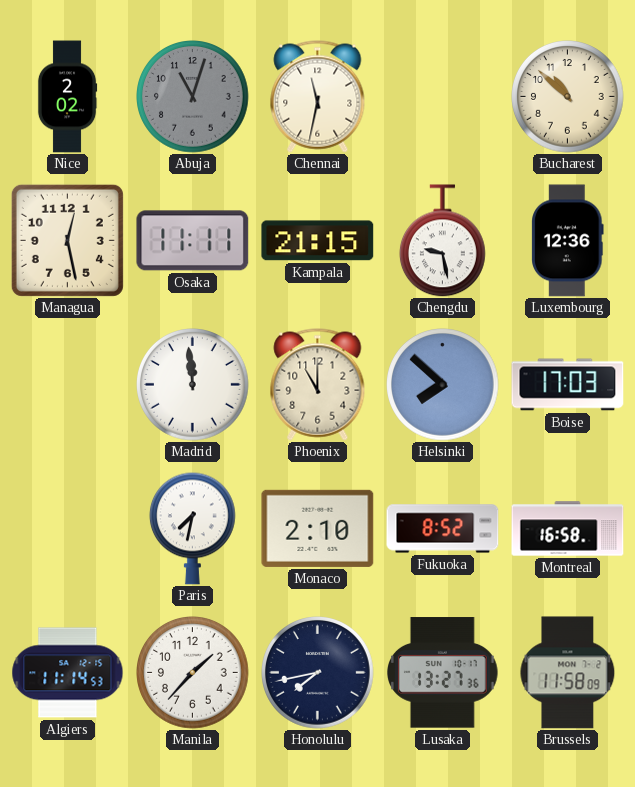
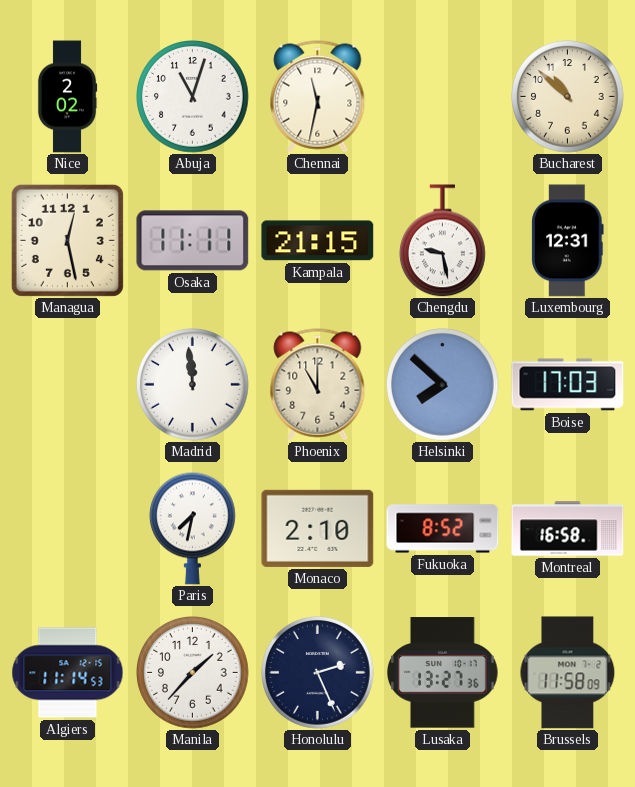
Abuja dial: grey -> white (193, 97)
Luxembourg: 12:36 -> 12:31 (568, 241)
Honolulu: 7:43 -> 2:26 (318, 673)
